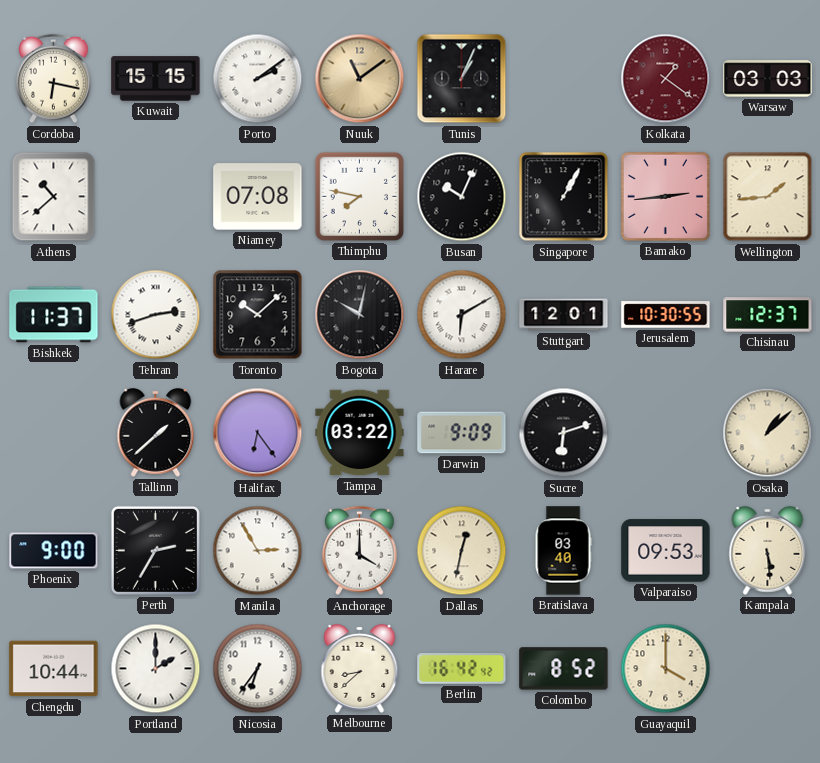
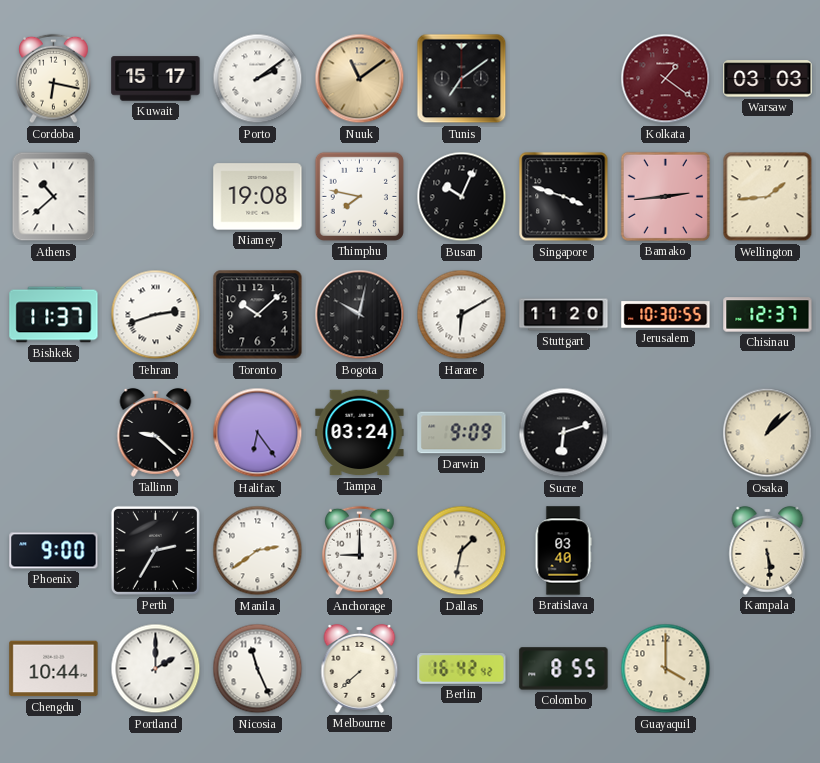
Kuwait: 15:15 -> 15:17 (156, 79)
Tunis: 1:04 -> 7:09 (462, 79)
Niamey: 07:08 -> 19:08 (258, 197)
Singapore: 1:05 -> 3:48 (564, 197)
Stuttgart: 12:01 -> 11:20 (564, 315)
Tallinn: 1:38 -> 9:22 (156, 432)
Tampa: 03:22 -> 03:24 (360, 433)
Manila: 2:55 -> 2:39 (258, 551)
Anchorage: 4:00 -> 9:00 (360, 551)
Dallas: 12:32 -> 1:32 (462, 551)
Valparaiso: 09:53 -> none (666, 551)
Nicosia: 6:36 -> 11:26 (258, 669)
Melbourne: 8:38 -> 7:38 (360, 668)
Colombo: 8:52 -> 8:55 (564, 669)
